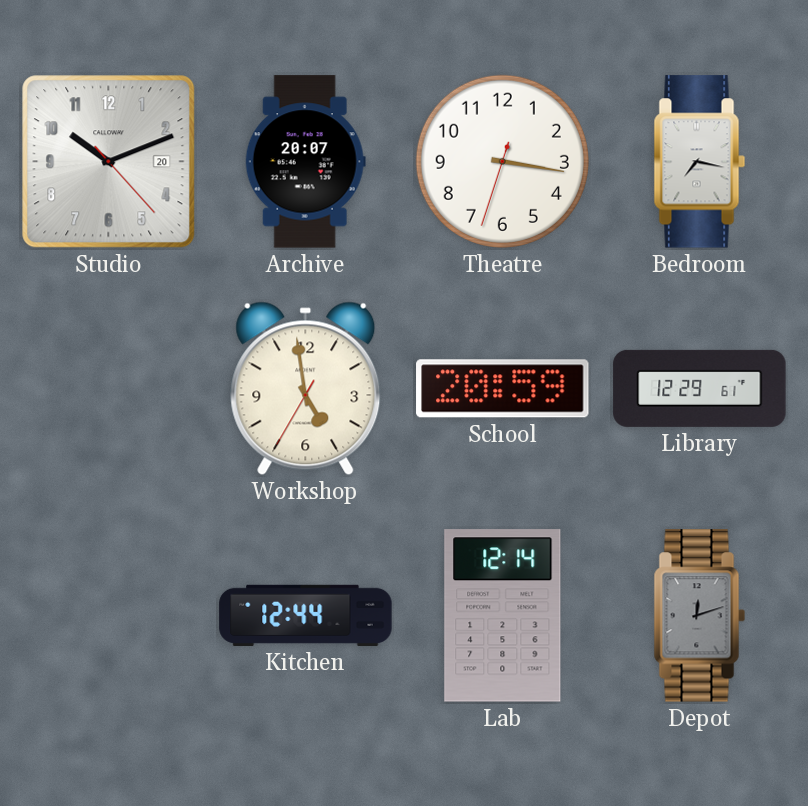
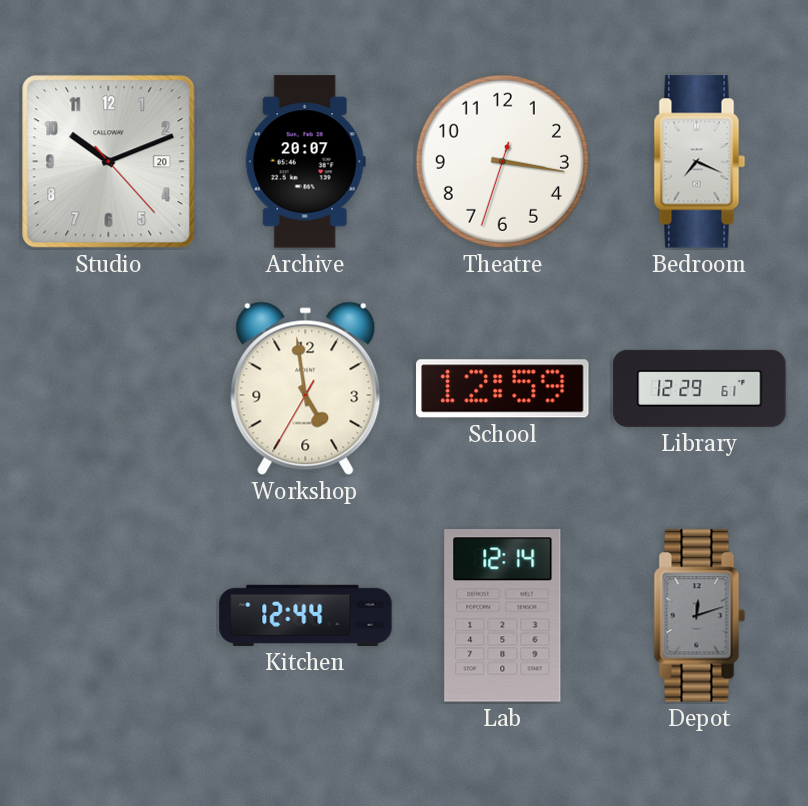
Bedroom: 7:17 -> 7:19 (700, 162)
School: 20:59 -> 12:59 (503, 389)
